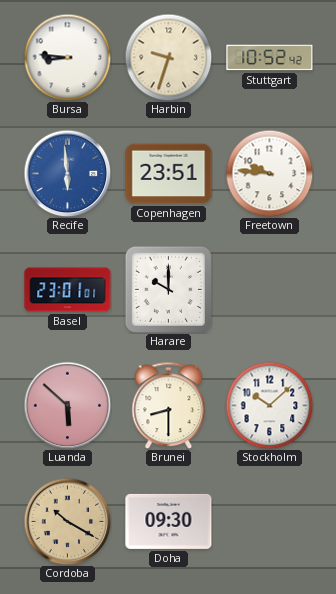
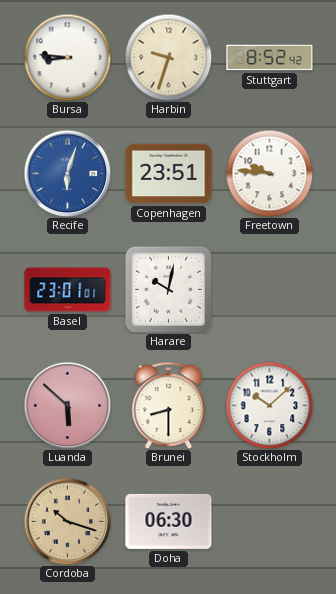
Stuttgart: 10:52 -> 8:52 (270, 58)
Recife: 5:59 -> 6:03 (67, 173)
Harare: 10:00 -> 10:02 (168, 289)
Cordoba: 10:20 -> 10:18 (67, 521)
Doha: 09:30 -> 06:30 (169, 521)
